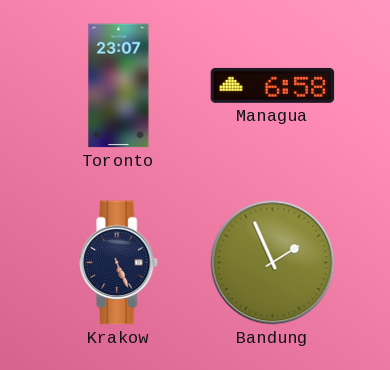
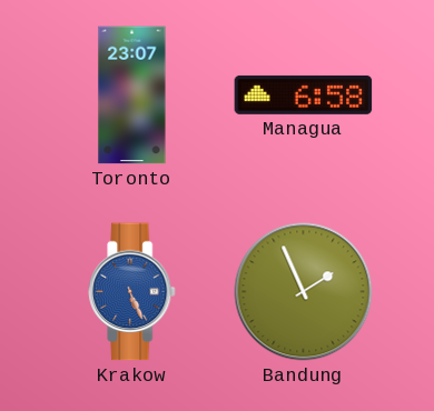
Krakow dial: navy -> blue (132, 292)
